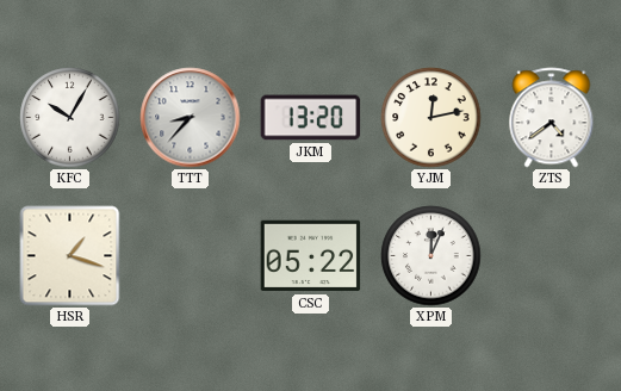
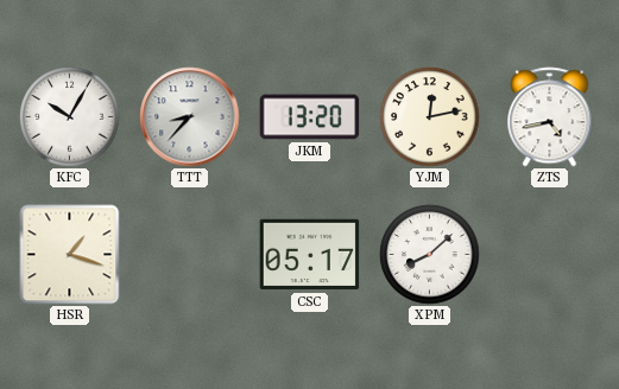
ZTS: 4:39 -> 4:43 (550, 117)
CSC: 05:22 -> 05:17 (310, 255)
XPM: 12:04 -> 8:08 (430, 255)
